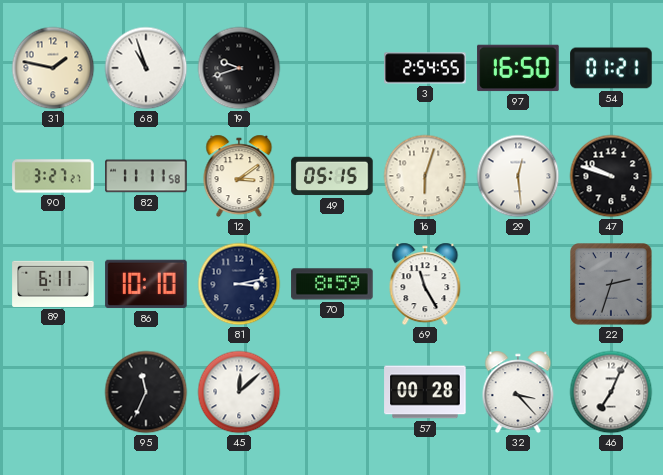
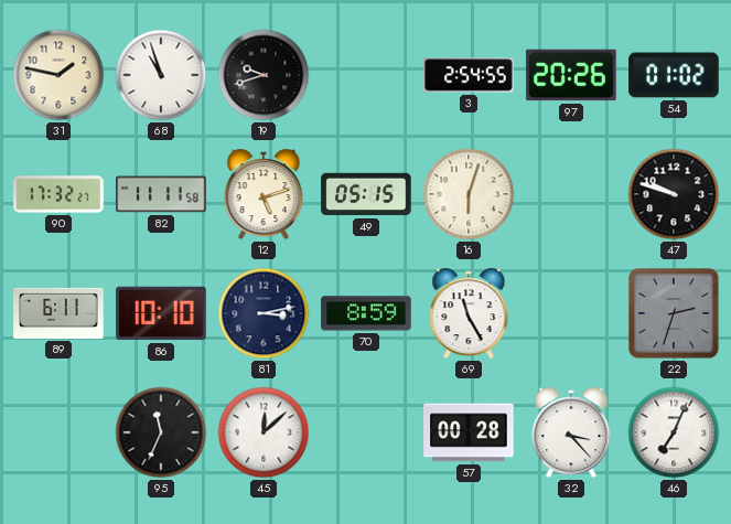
97: 16:50 -> 20:26 (571, 75)
54: 01:21 -> 01:02 (674, 75)
90: 3:27 -> 17:32 (58, 194)
12: 3:09 -> 5:12 (264, 194)
29: 12:29 -> none (518, 176)
